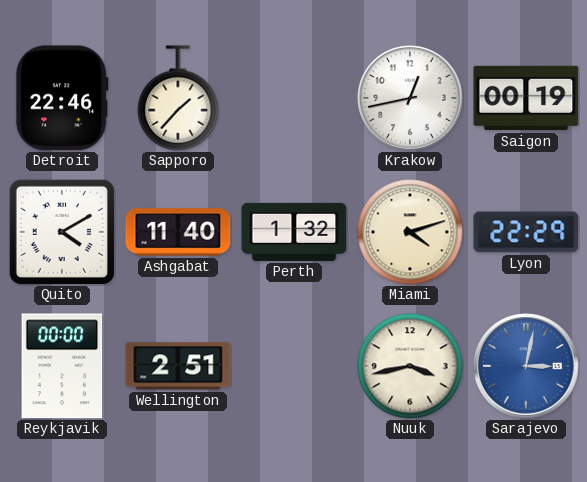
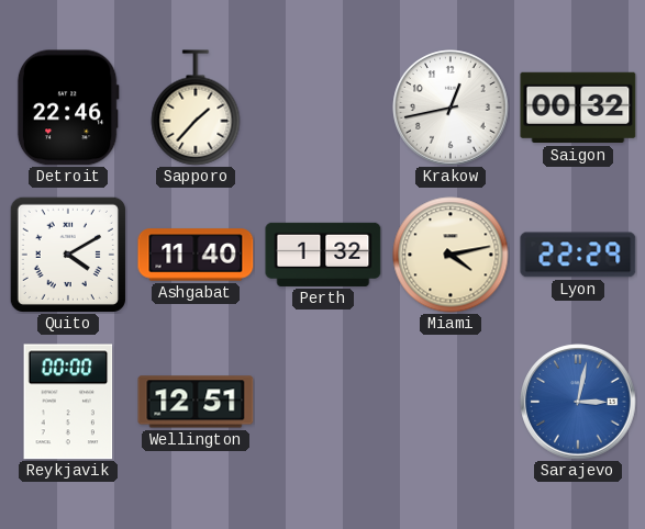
Saigon: 00:19 -> 00:32 (578, 108)
Miami: 4:12 -> 4:13 (451, 255)
Wellington: 2:51 -> 12:51 (196, 402)
Nuuk: 3:43 -> none (410, 366)
